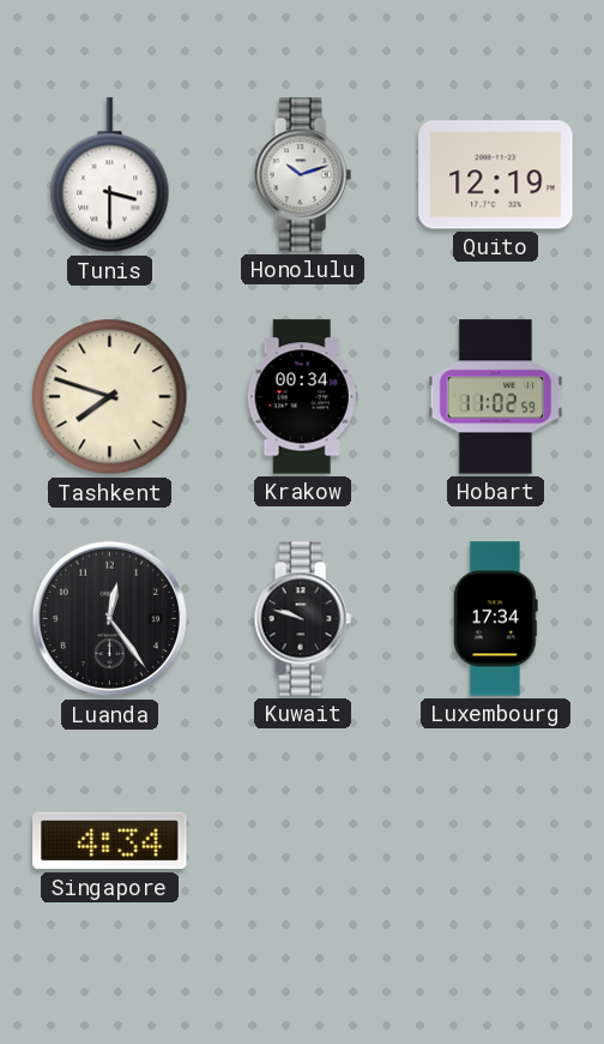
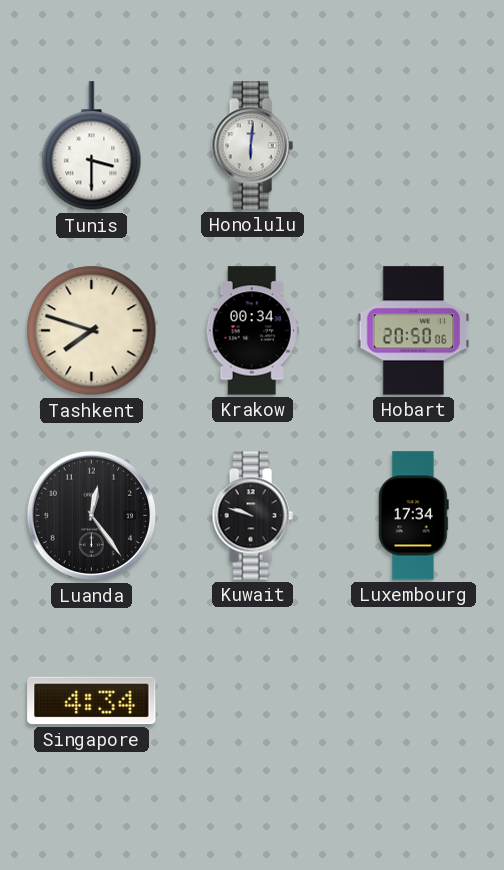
Honolulu: 10:12 -> 6:01 (252, 146)
Quito: 12:19 -> none (496, 175)
Hobart: 11:02 -> 20:50 (414, 331)
